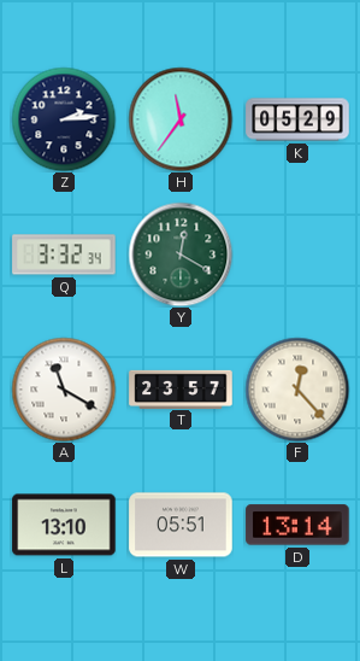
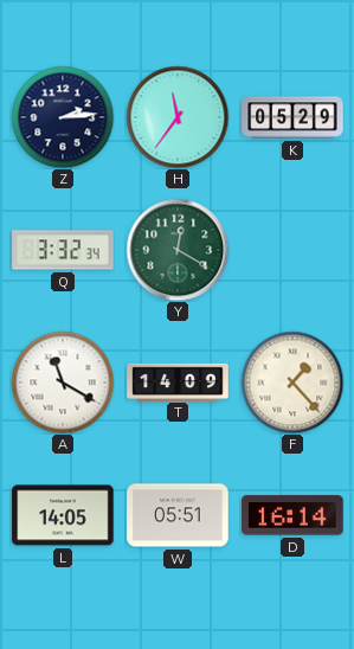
T: 23:57 -> 14:09 (178, 381)
F: 12:23 -> 1:23 (292, 383)
L: 13:10 -> 14:05 (63, 515)
D: 13:14 -> 16:14 (292, 515)
